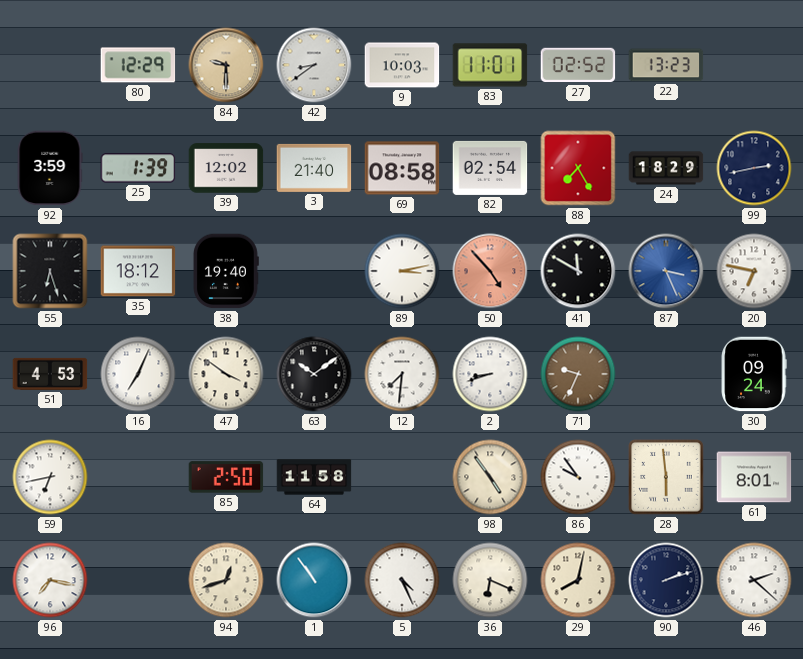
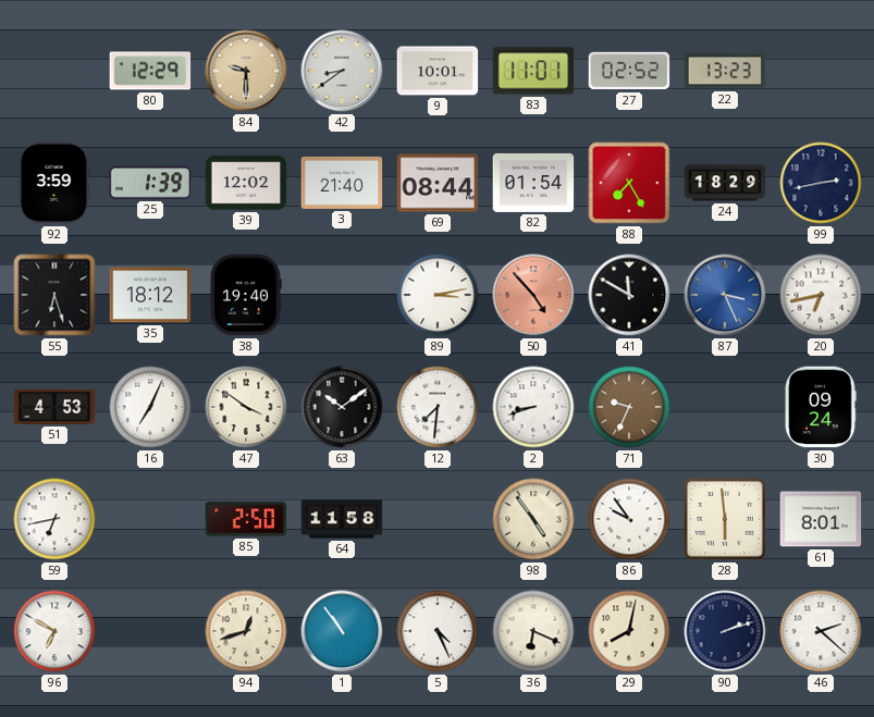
9: 10:03 -> 10:01 (438, 71)
69: 08:58 -> 08:44 (438, 183)
82: 02:54 -> 01:54 (533, 183)
20: 6:47 -> 6:43 (821, 295)
96: 7:17 -> 6:50 (54, 631)
